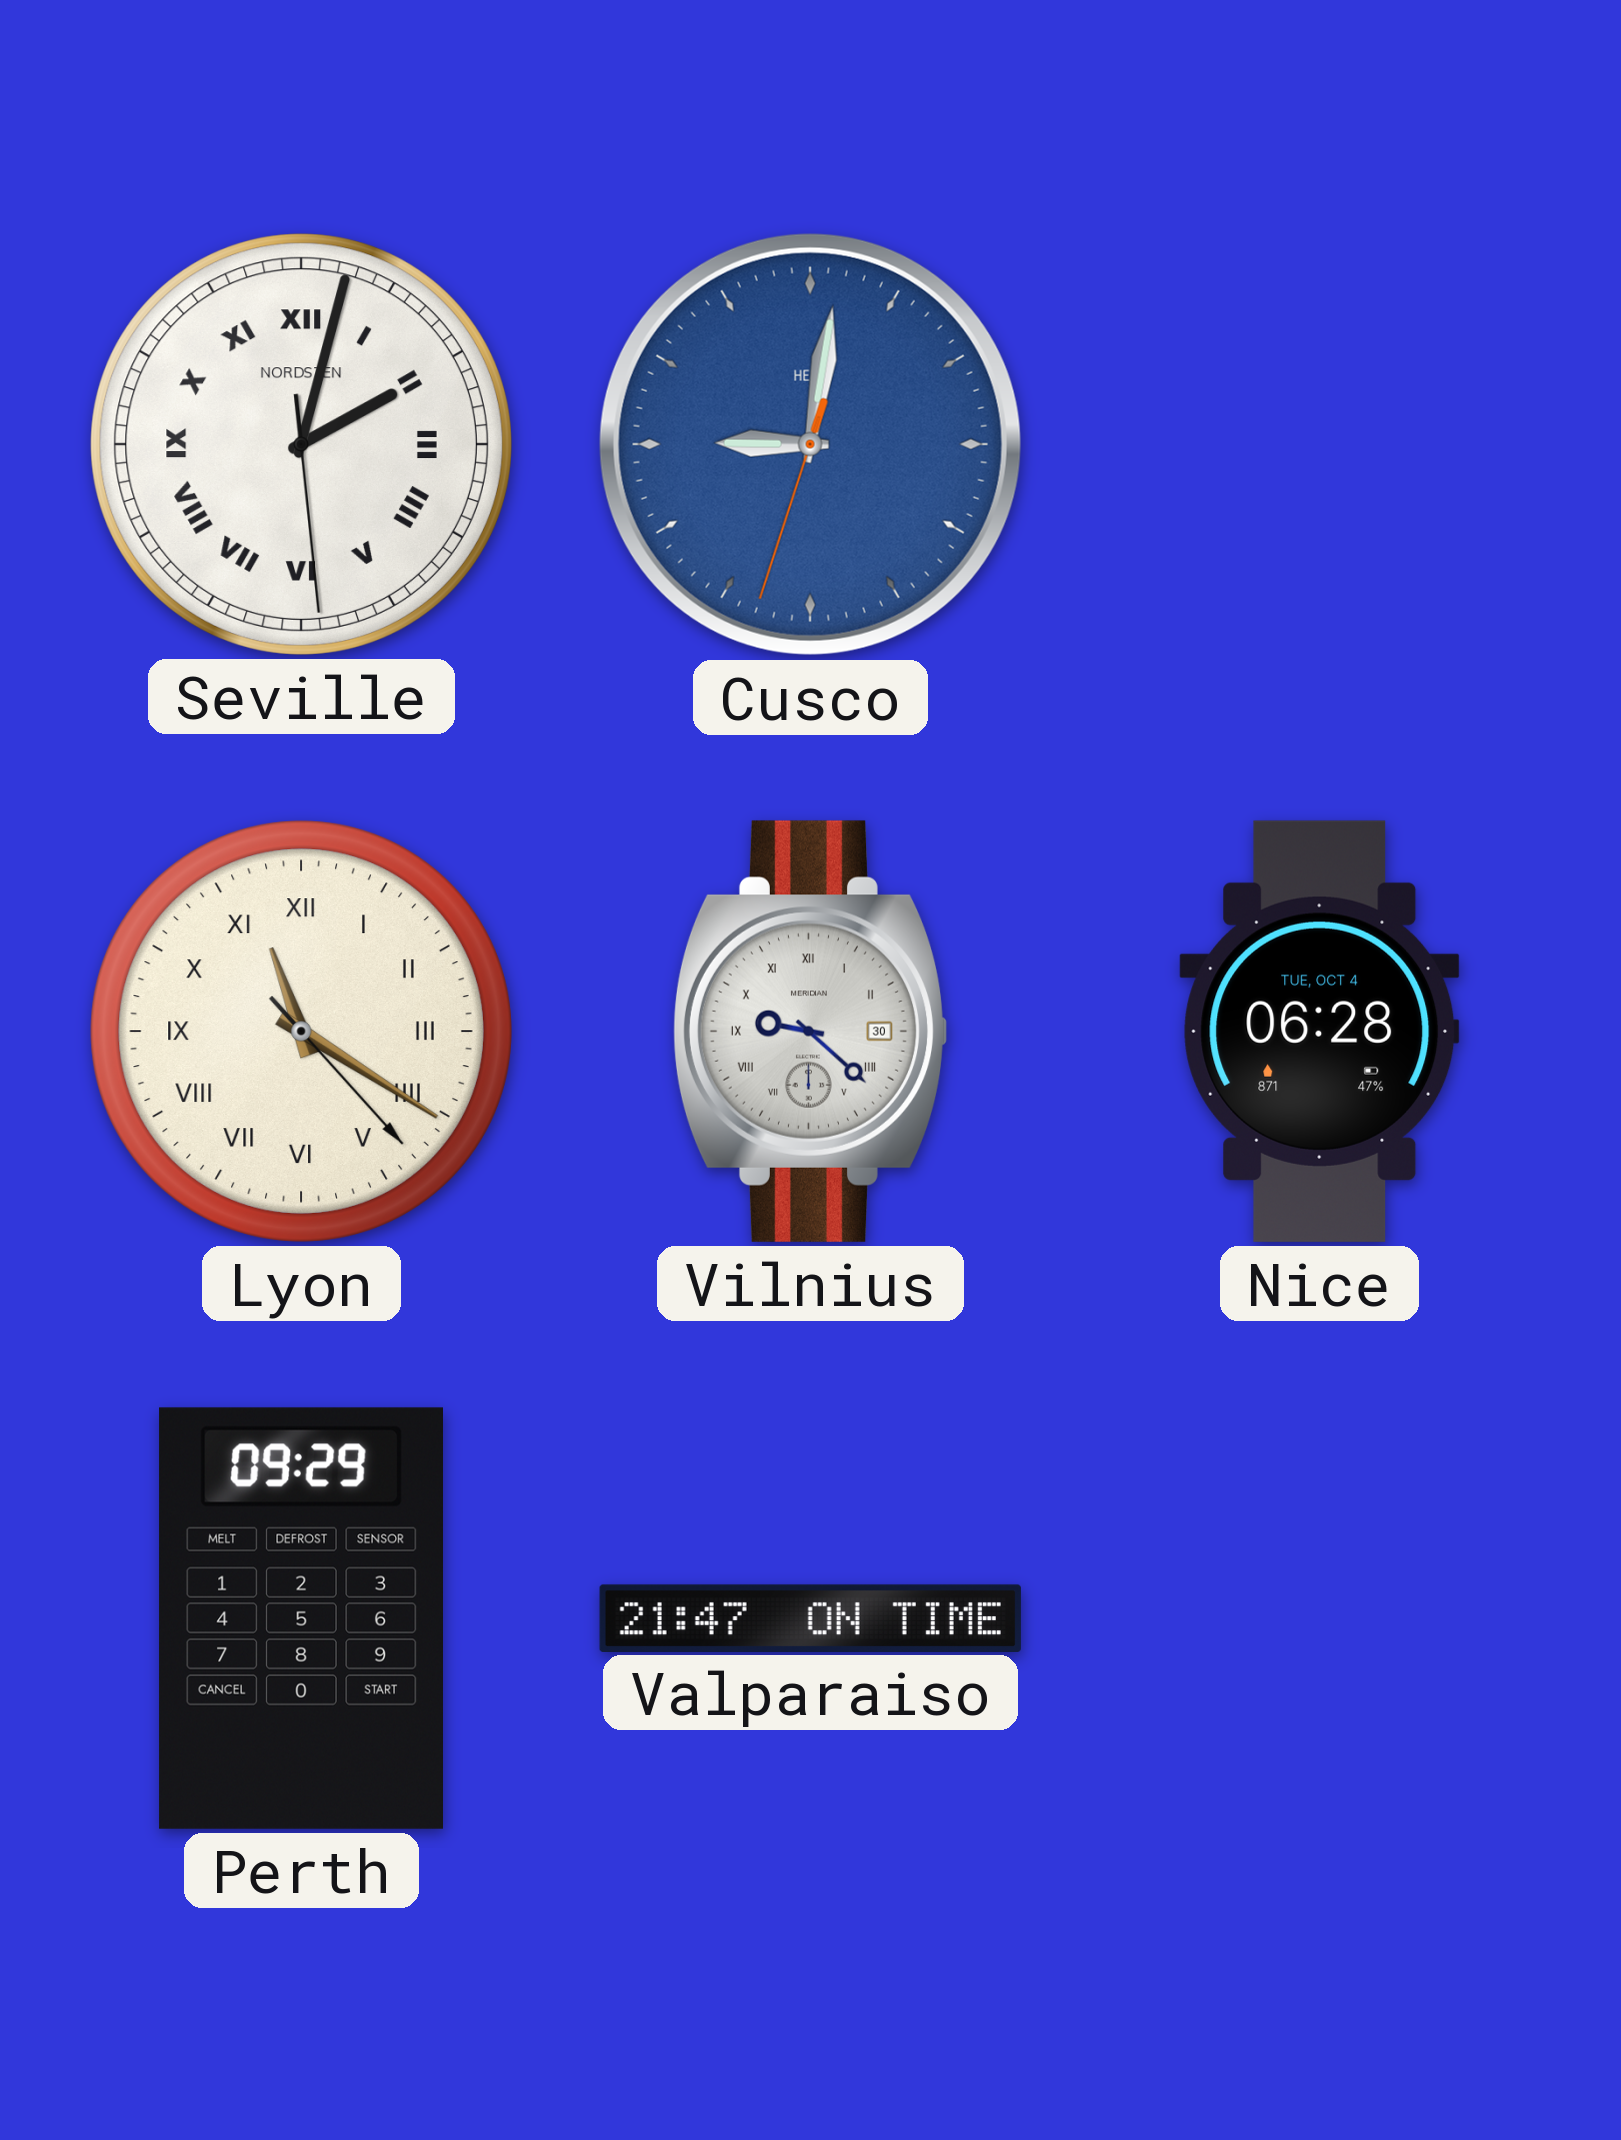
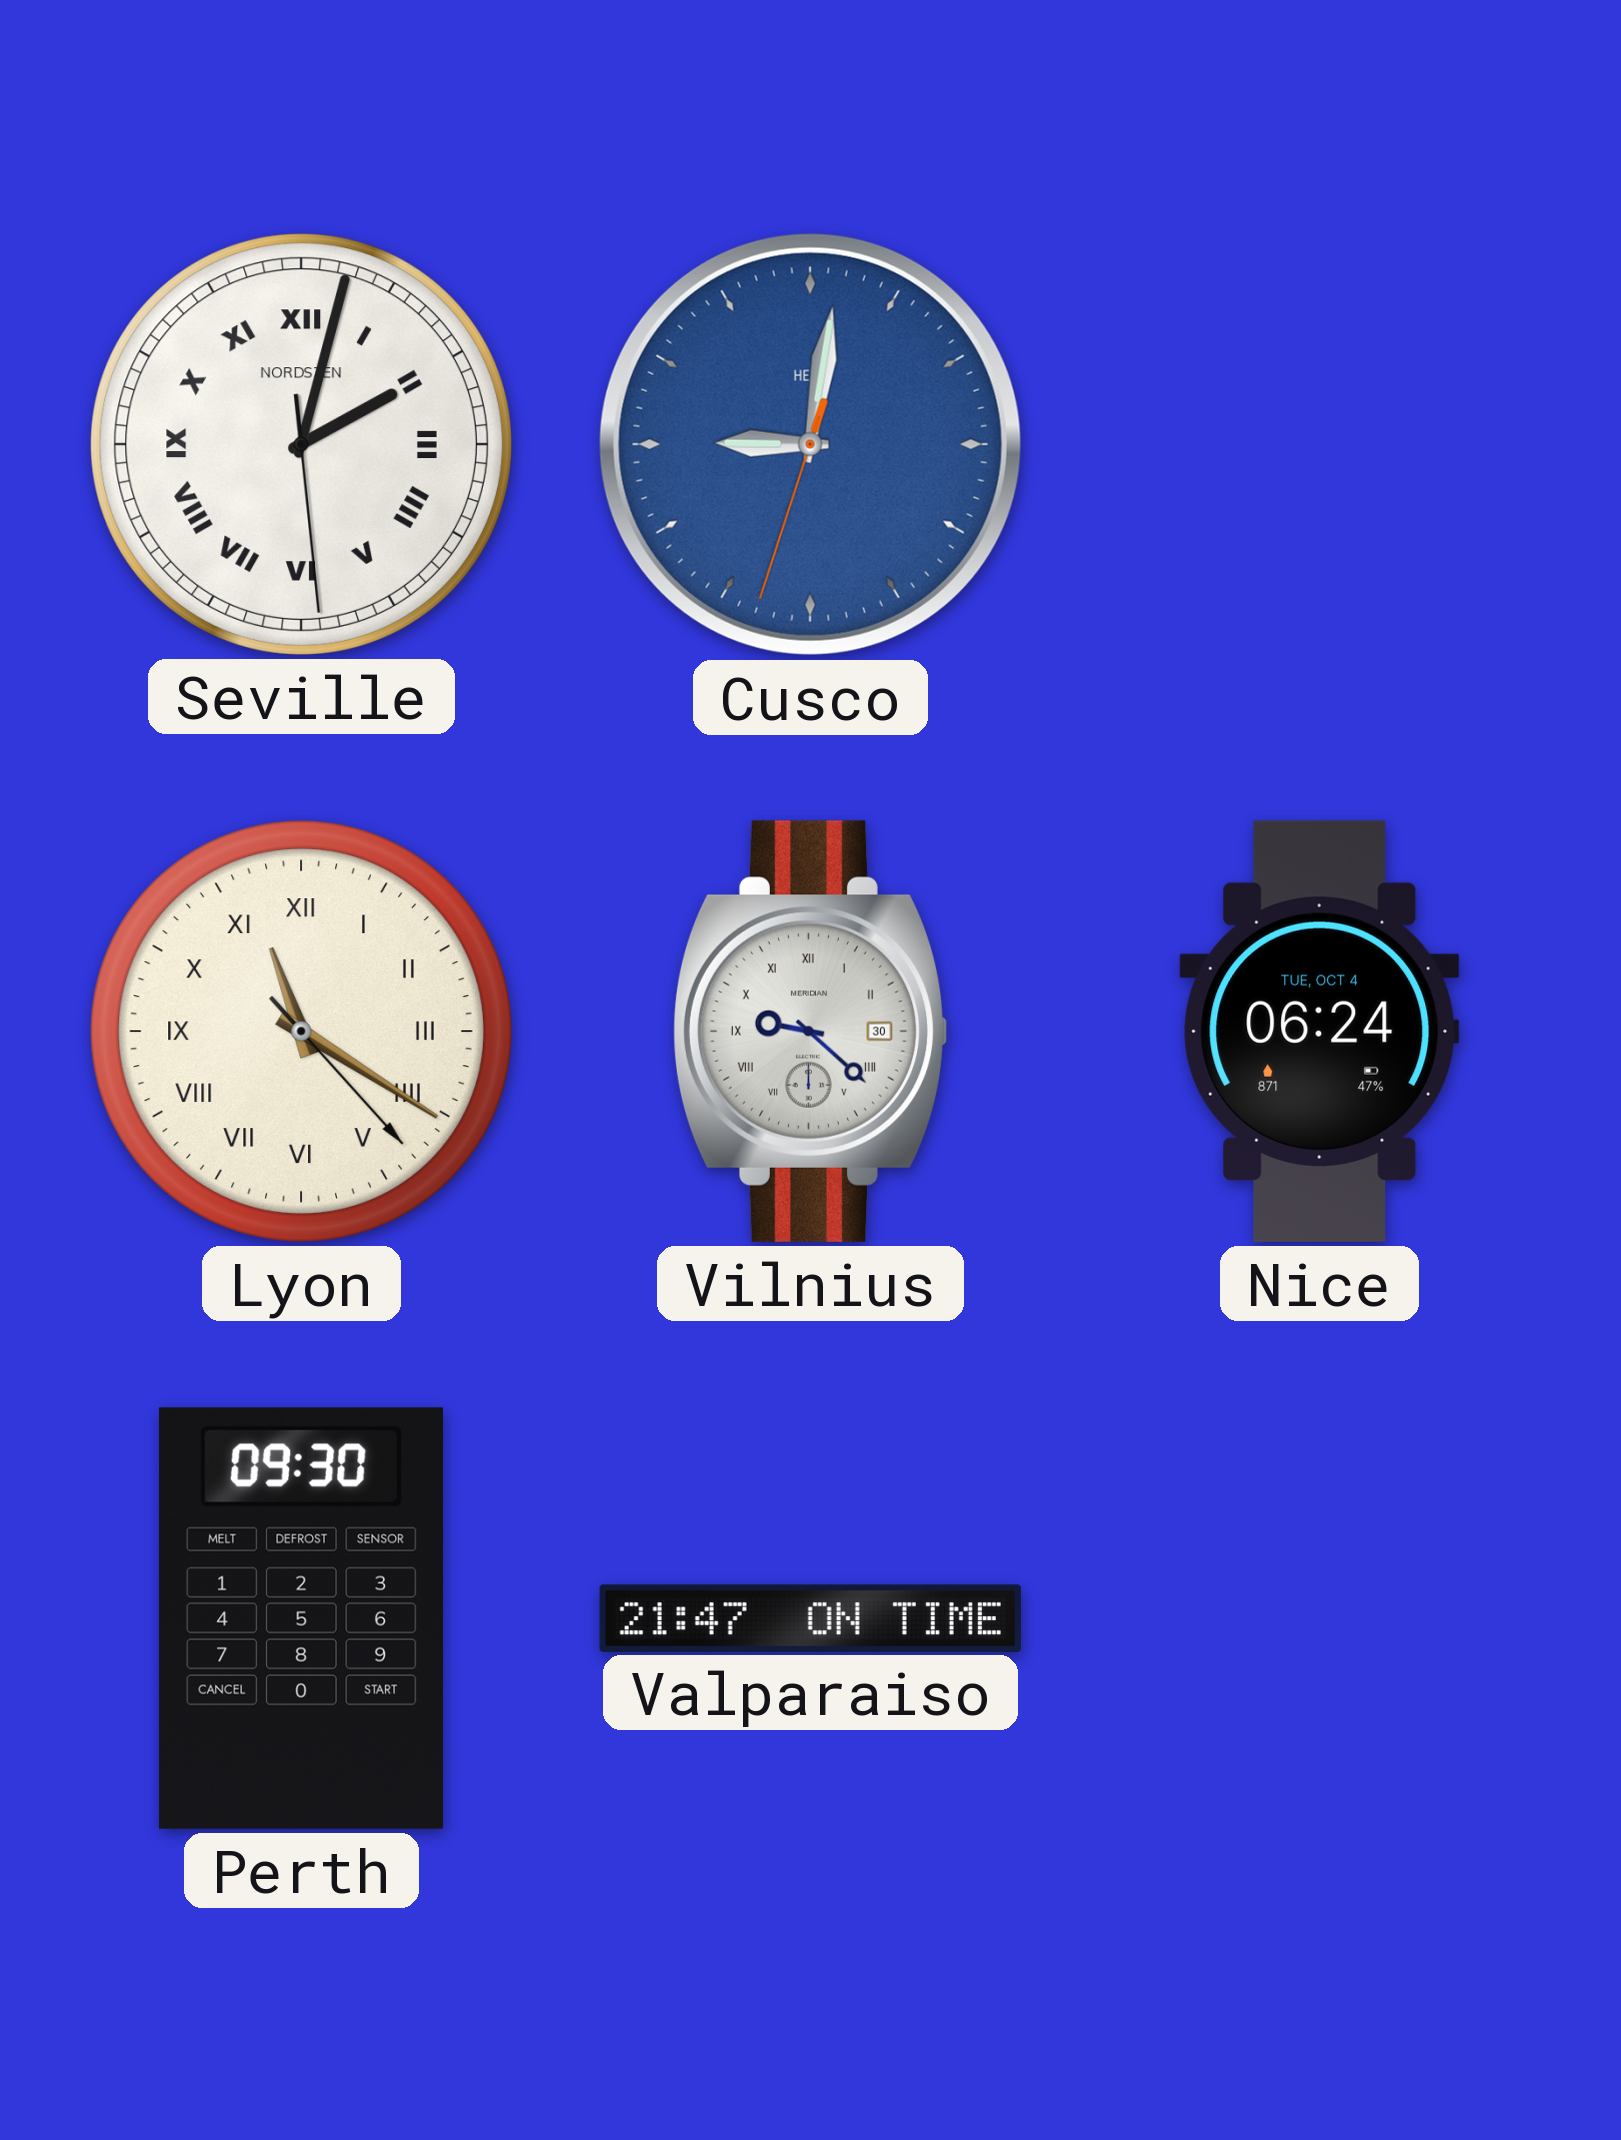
Nice: 06:28 -> 06:24 (1320, 1031)
Perth: 09:29 -> 09:30 (301, 1618)
